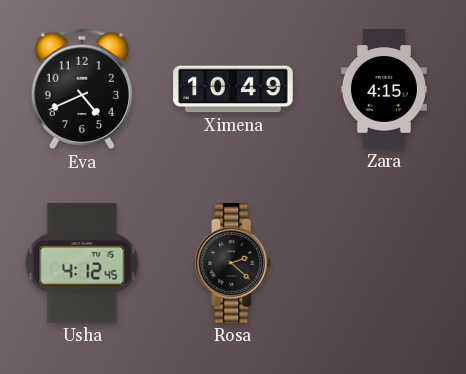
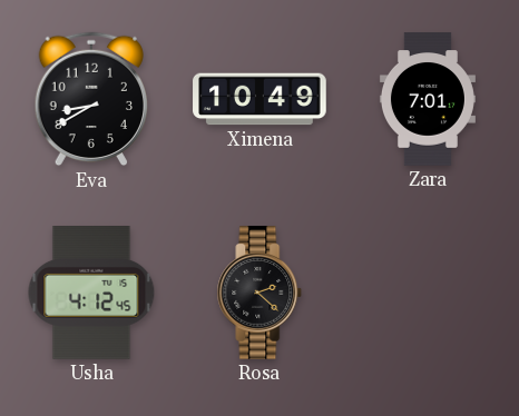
Eva: 4:41 -> 8:40 (90, 99)
Zara: 4:15 -> 7:01 (428, 99)
